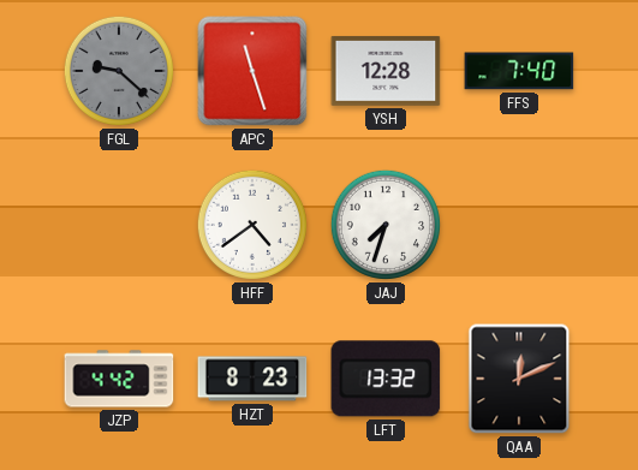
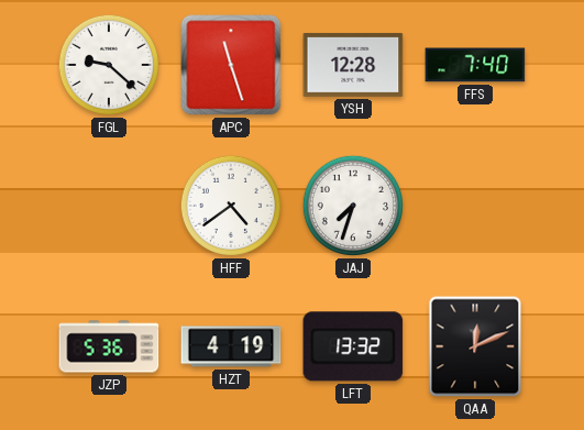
FGL dial: grey -> white (109, 65)
JZP: 4:42 -> 5:36 (109, 346)
HZT: 8:23 -> 4:19 (231, 346)
